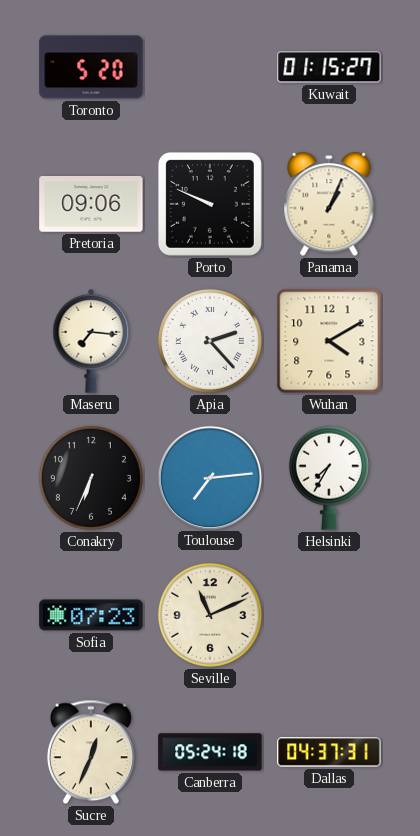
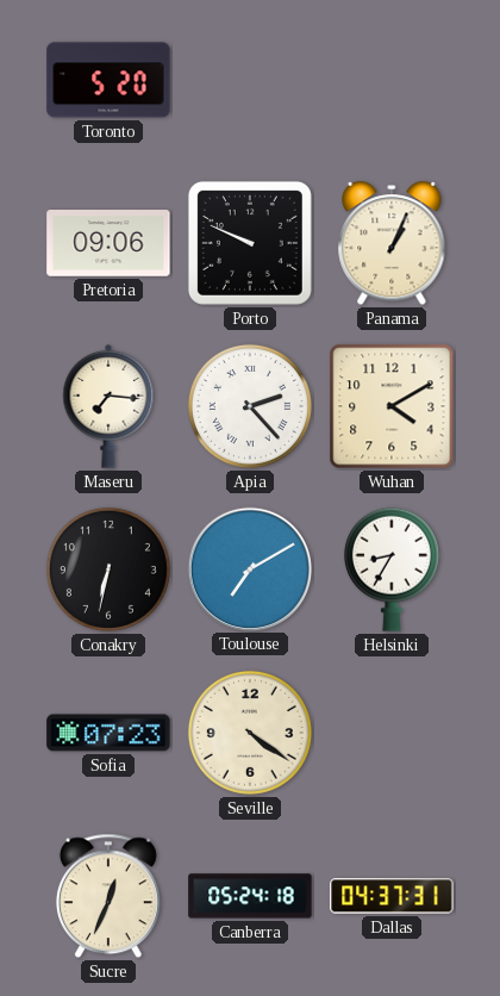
Kuwait: 01:15 -> none (329, 67)
Conakry: 6:34 -> 6:32 (108, 569)
Toulouse: 7:14 -> 7:10 (249, 568)
Helsinki: 7:35 -> 8:35 (392, 569)
Seville: 11:11 -> 4:21 (250, 733)
